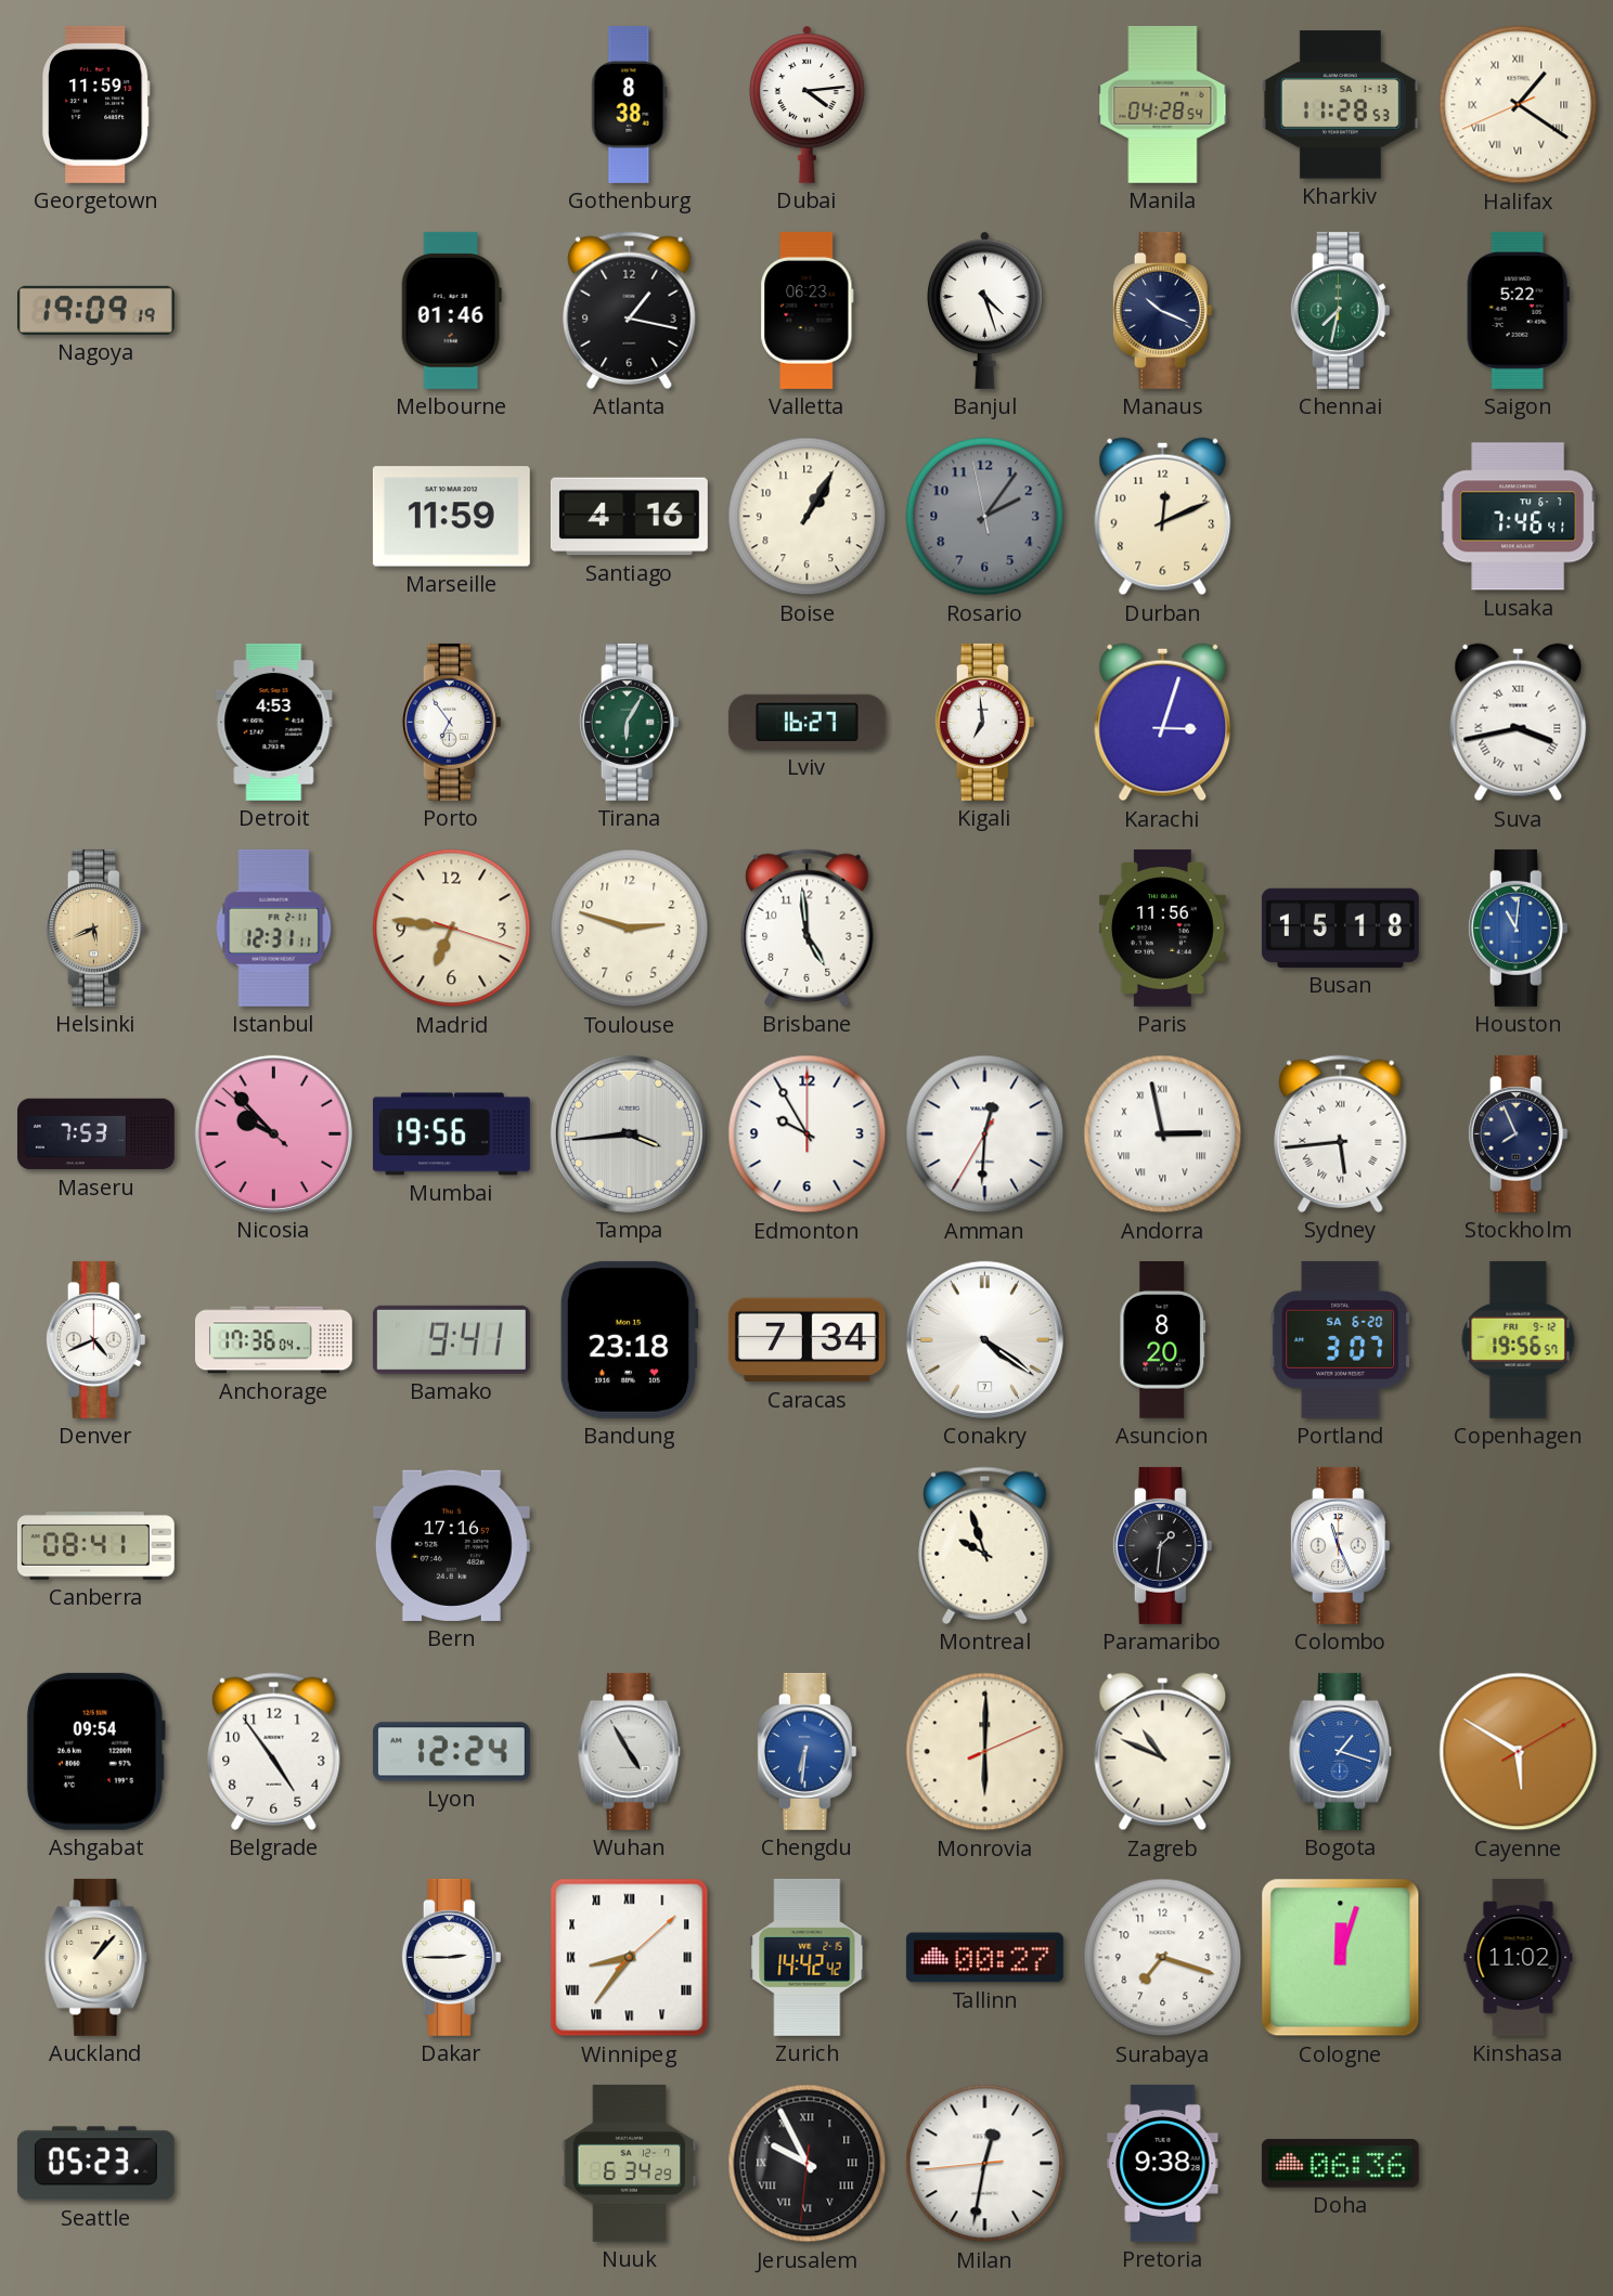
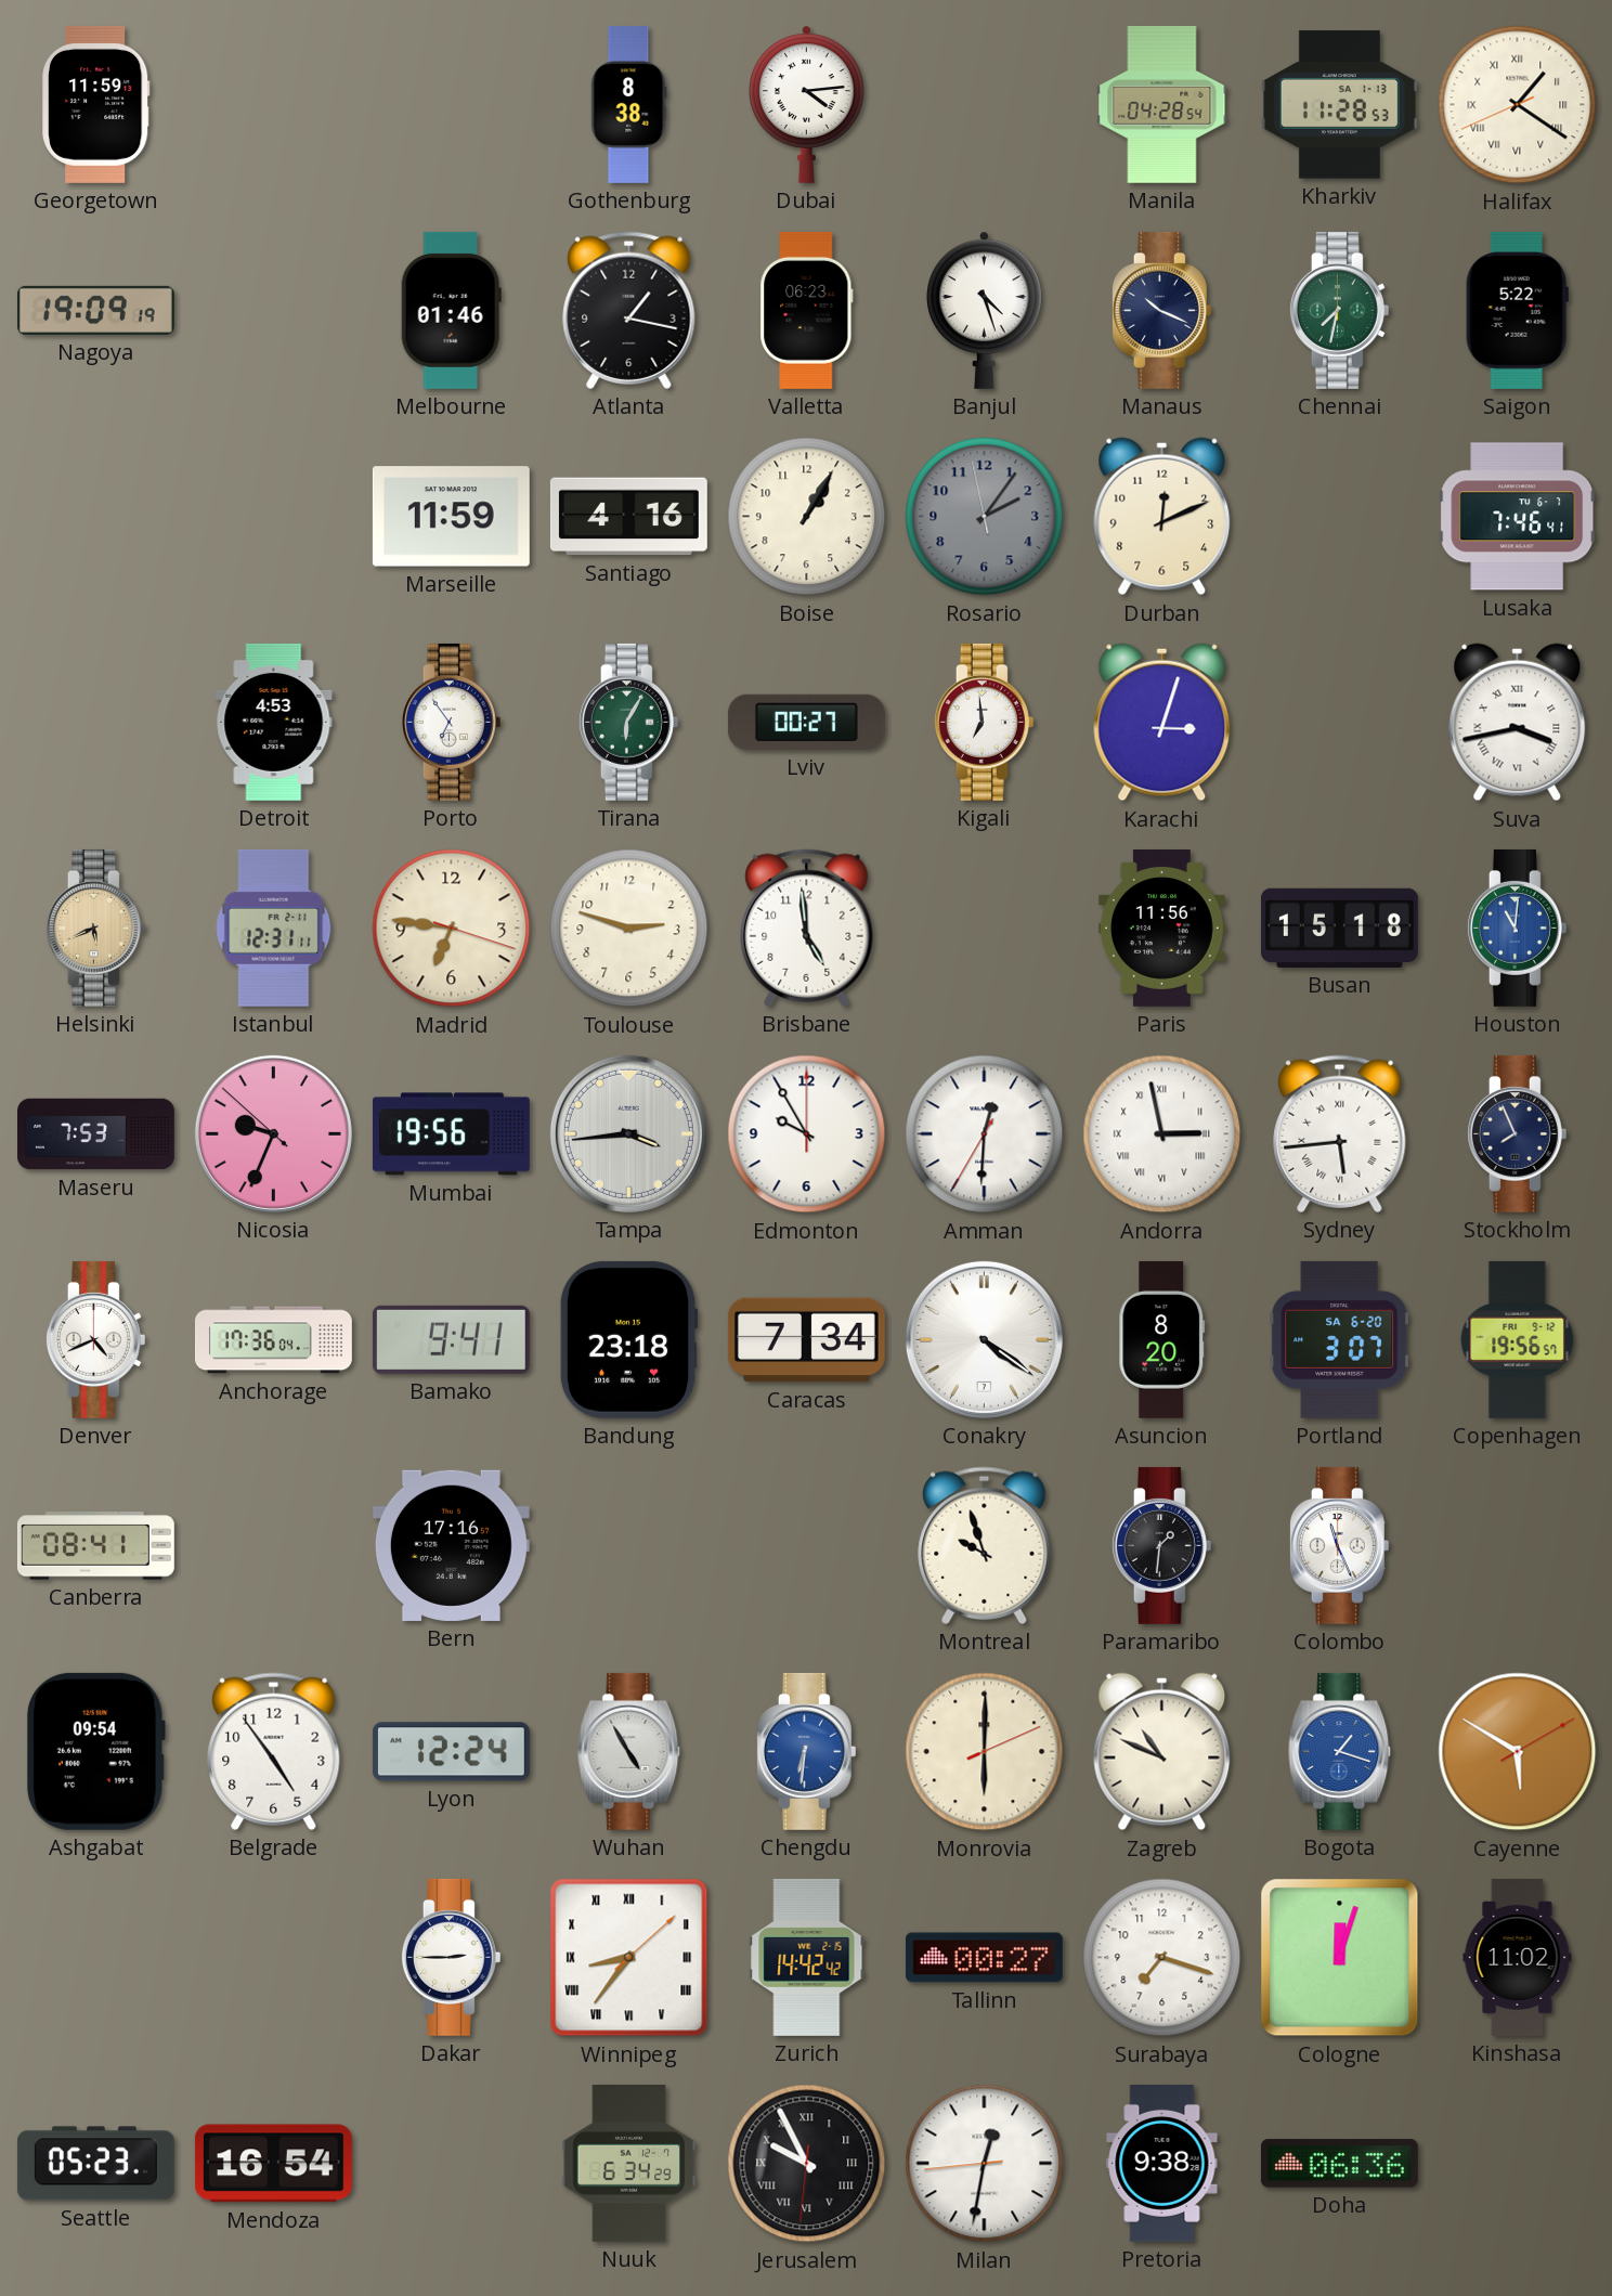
Lviv: 16:27 -> 00:27 (806, 722)
Nicosia: 9:52 -> 9:33 (273, 1133)
Auckland: 1:07 -> none (96, 1957)
Mendoza: none -> 16:54 (273, 2164)
